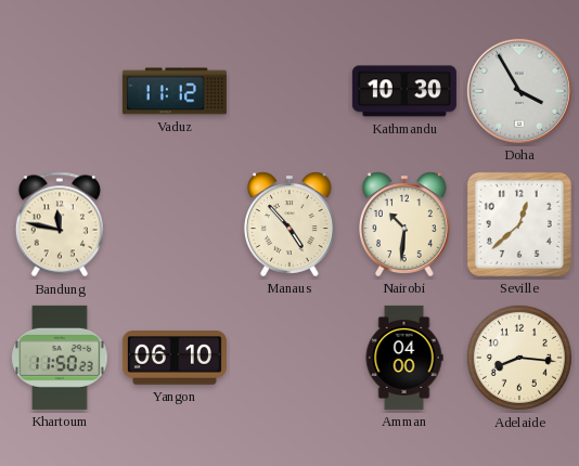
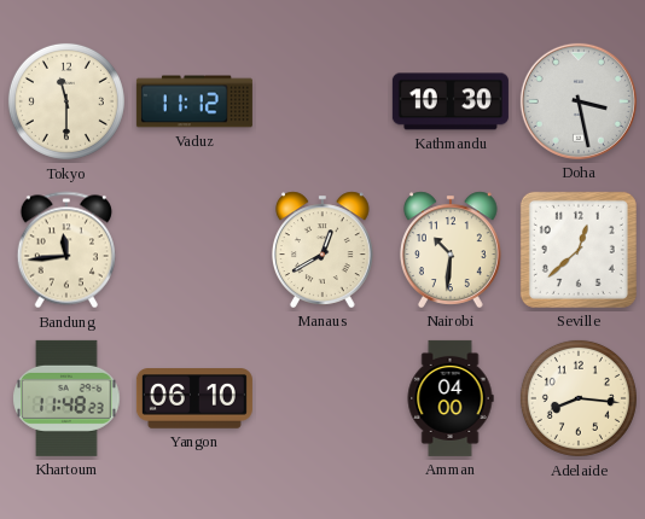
Tokyo: none -> 11:30 (66, 101)
Doha: 3:55 -> 3:28 (579, 101)
Bandung: 11:47 -> 11:44 (66, 250)
Manaus: 4:53 -> 12:40 (322, 250)
Khartoum: 11:50 -> 11:48 (66, 398)
